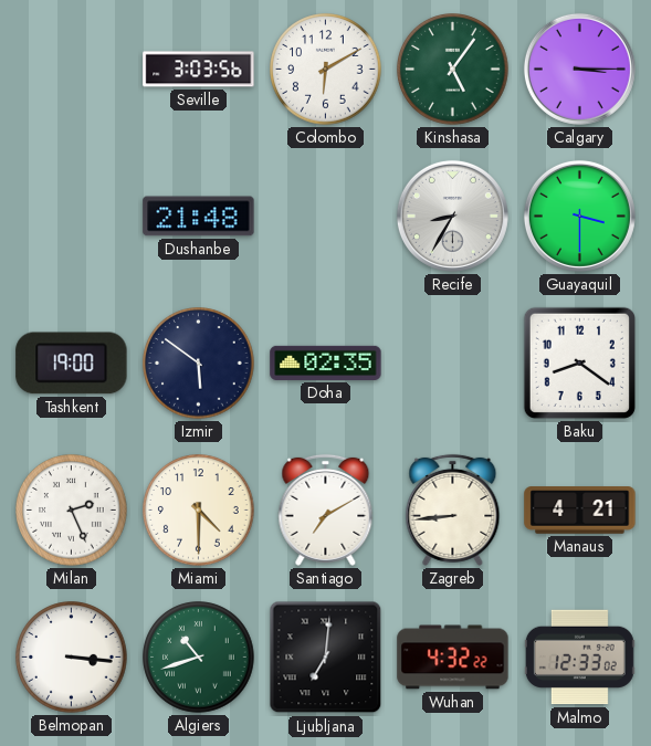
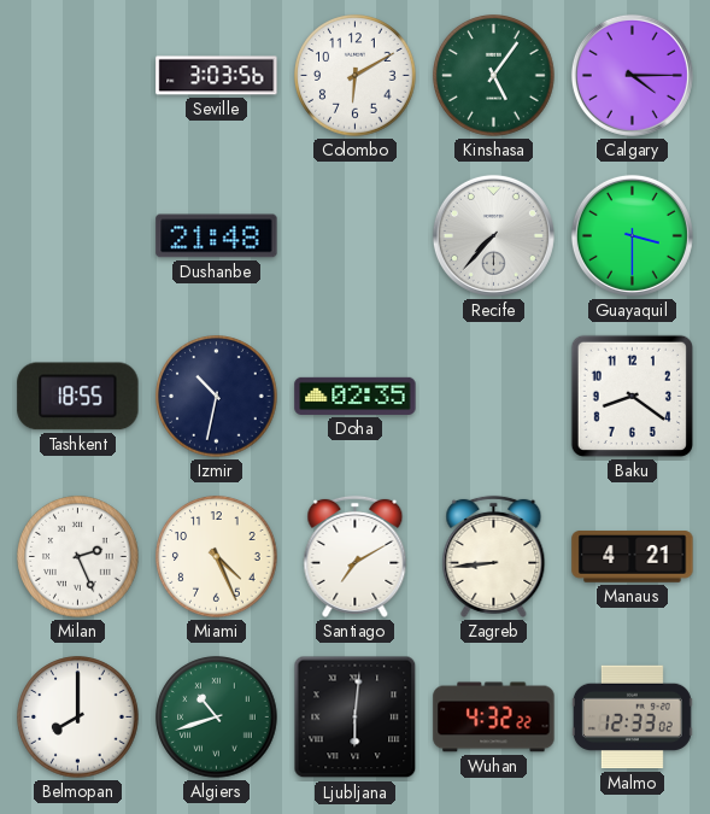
Calgary: 3:15 -> 4:15 (632, 75)
Recife: 8:35 -> 7:37 (493, 235)
Tashkent: 19:00 -> 18:55 (78, 397)
Izmir: 5:51 -> 10:32 (217, 397)
Miami: 4:30 -> 4:26 (217, 557)
Belmopan: 3:16 -> 8:00 (78, 718)
Ljubljana: 7:01 -> 6:01 (356, 718)
